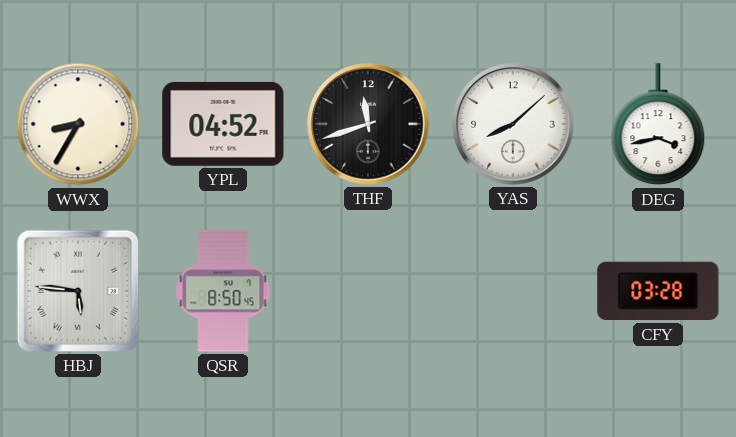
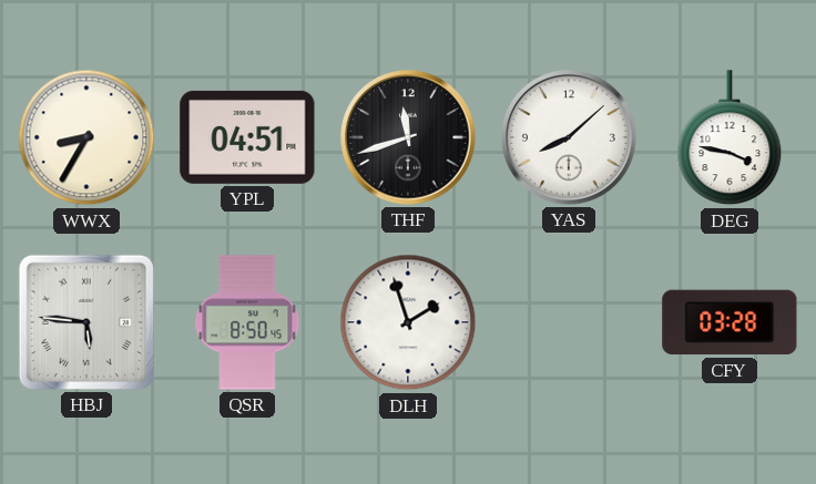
YPL: 04:52 -> 04:51 (247, 137)
DEG: 3:43 -> 3:47 (730, 138)
DLH: none -> 1:57 (408, 322)
